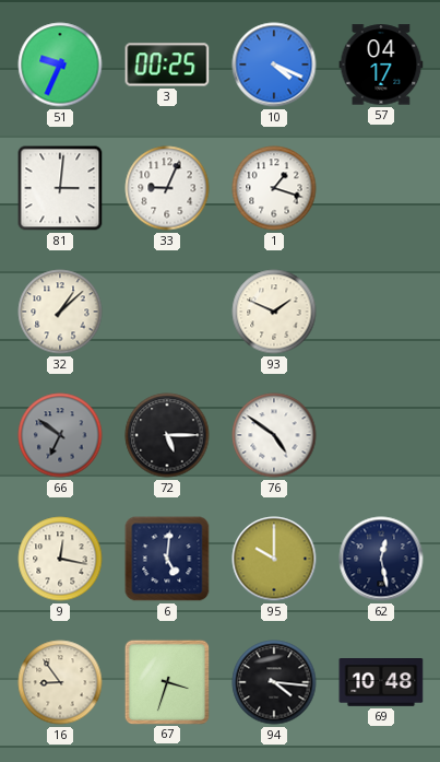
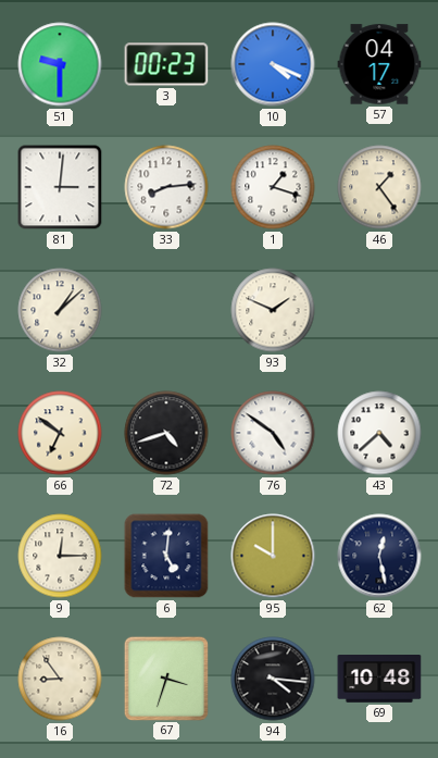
51: 9:34 -> 9:30 (60, 64)
3: 00:25 -> 00:23 (166, 64)
33: 9:04 -> 8:14 (166, 187)
46: none -> 1:24 (379, 187)
66 dial: grey -> cream (60, 433)
72: 5:15 -> 4:42 (166, 433)
43: none -> 4:38 (379, 433)
9: 12:17 -> 12:15 (60, 556)
